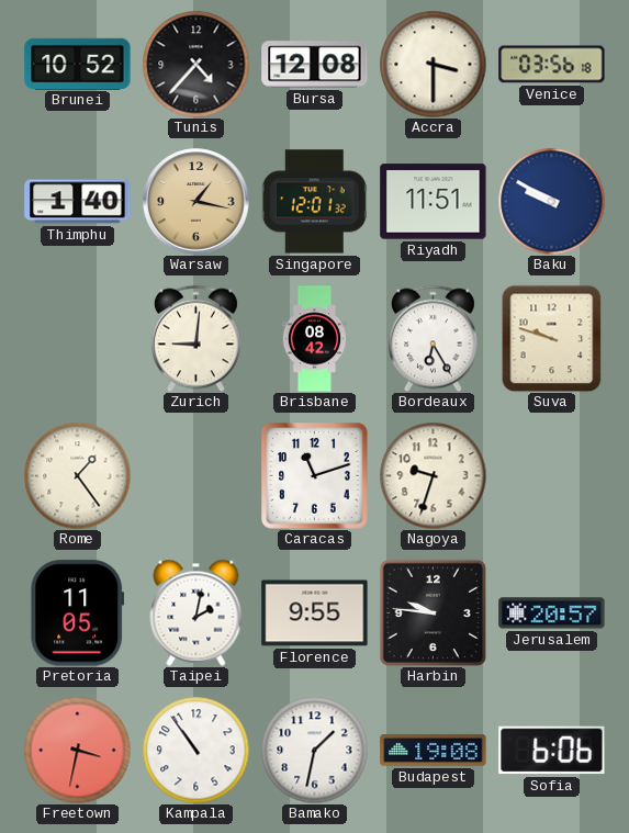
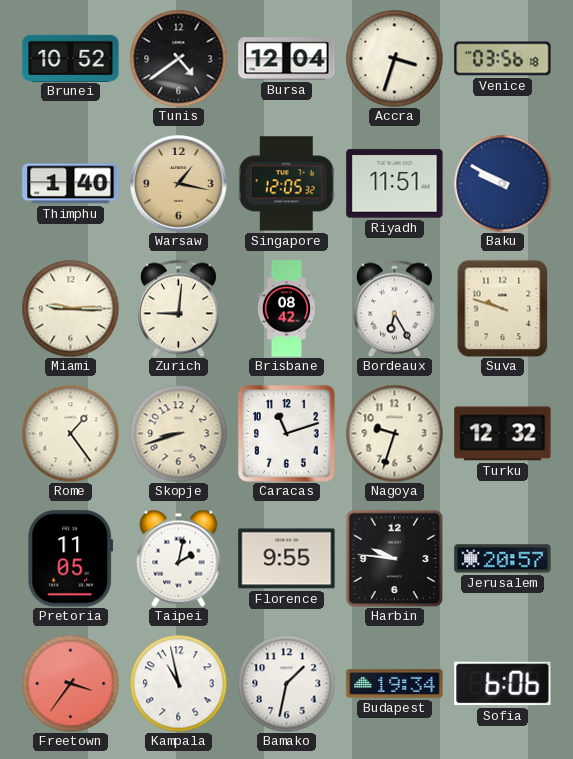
Tunis: 4:37 -> 4:39 (178, 58)
Bursa: 12:08 -> 12:04 (287, 59)
Accra: 3:30 -> 3:33 (394, 58)
Singapore: 12:01 -> 12:05 (286, 184)
Miami: none -> 9:15 (70, 308)
Skopje: none -> 8:42 (178, 433)
Turku: none -> 12:32 (503, 434)
Freetown: 3:32 -> 3:36 (70, 683)
Kampala: 10:54 -> 10:58 (178, 683)
Budapest: 19:08 -> 19:34 (395, 684)
